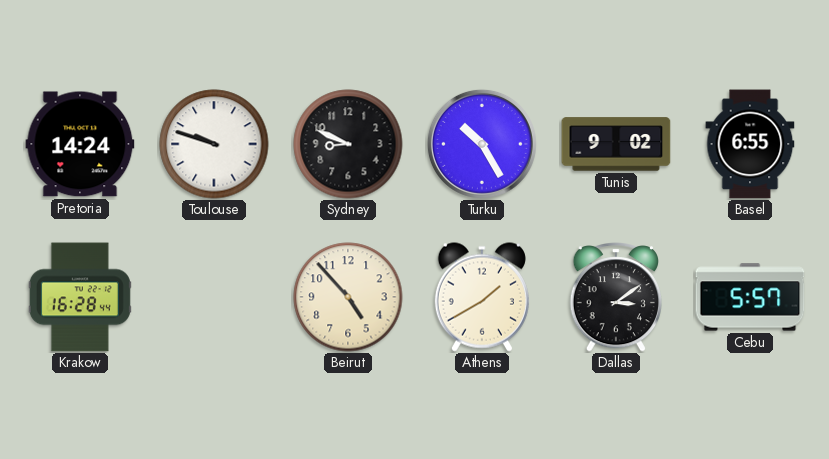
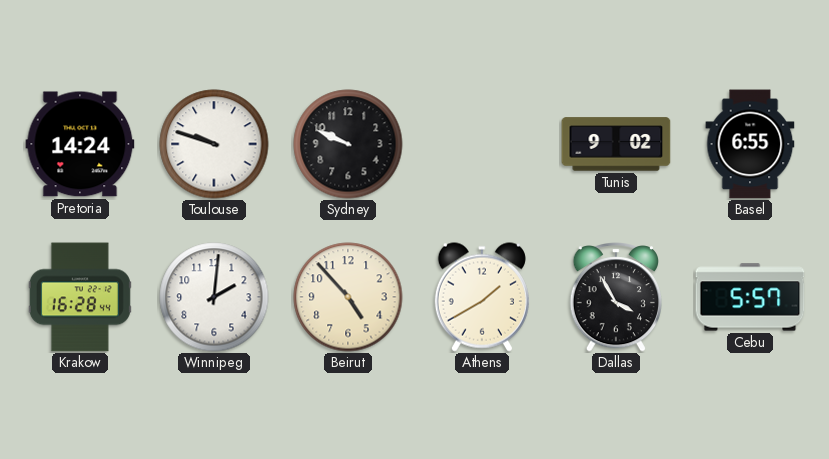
Sydney: 8:49 -> 9:49 (348, 144)
Turku: 10:25 -> none (482, 144)
Winnipeg: none -> 2:01 (214, 297)
Dallas: 3:09 -> 3:55 (615, 298)
